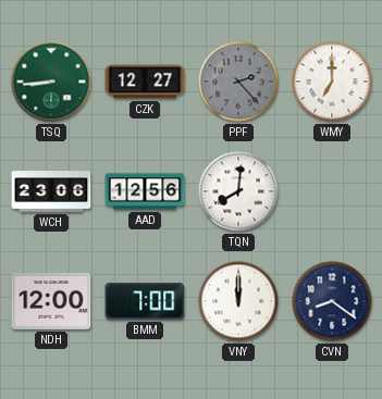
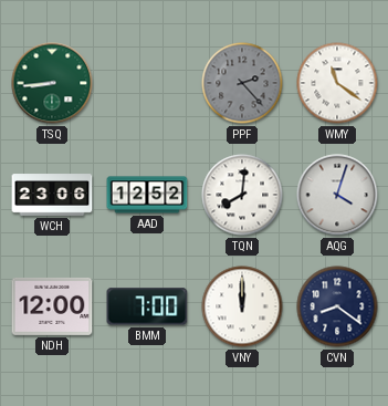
CZK: 12:27 -> none (145, 82)
WMY: 7:00 -> 11:21 (337, 83)
AAD: 12:56 -> 12:52 (147, 195)
AQG: none -> 4:03 (337, 195)
